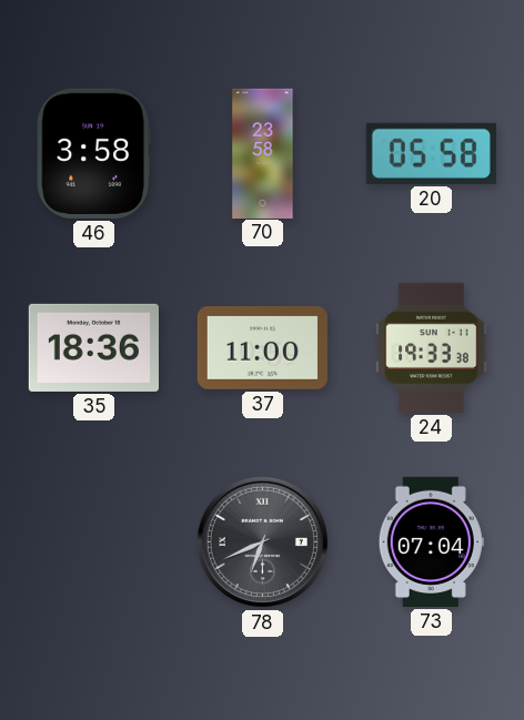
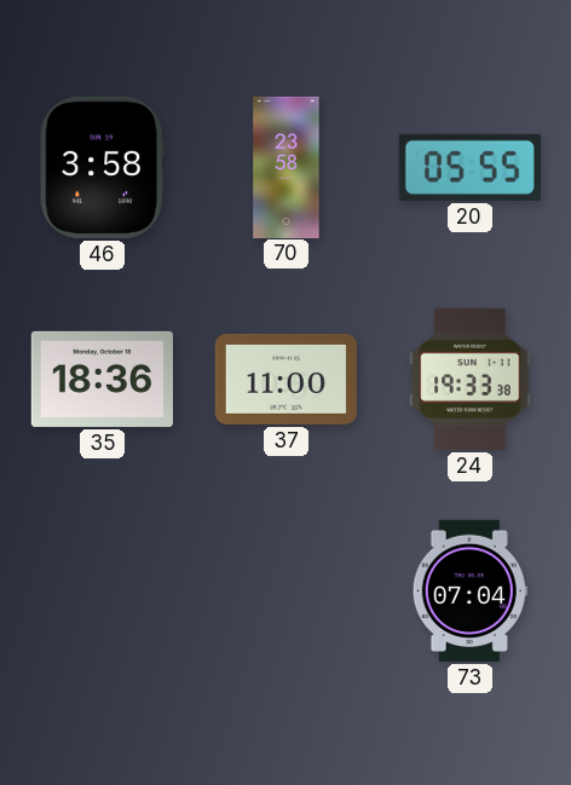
20: 05:58 -> 05:55 (469, 167)
78: 6:41 -> none (262, 541)
